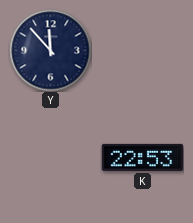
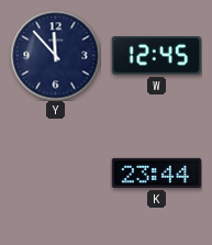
W: none -> 12:45 (156, 55)
K: 22:53 -> 23:44 (156, 172)
